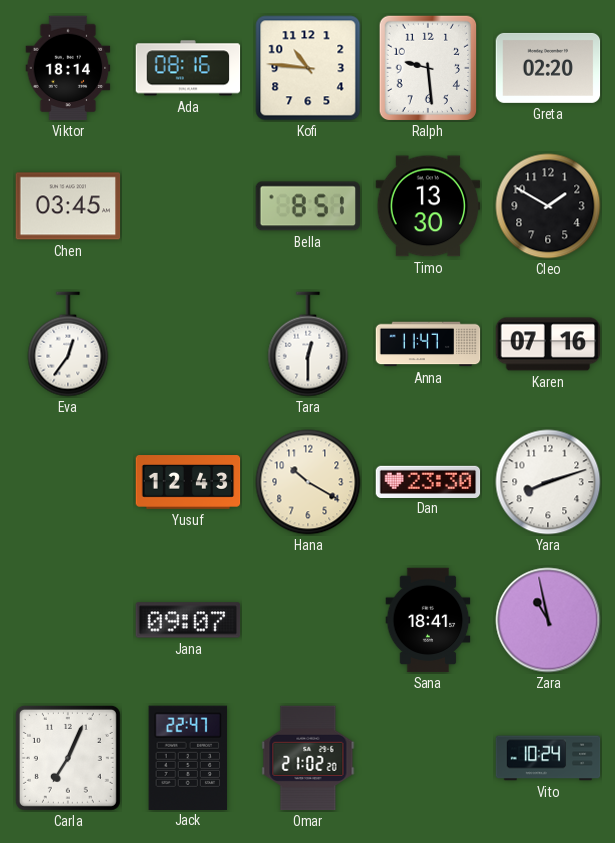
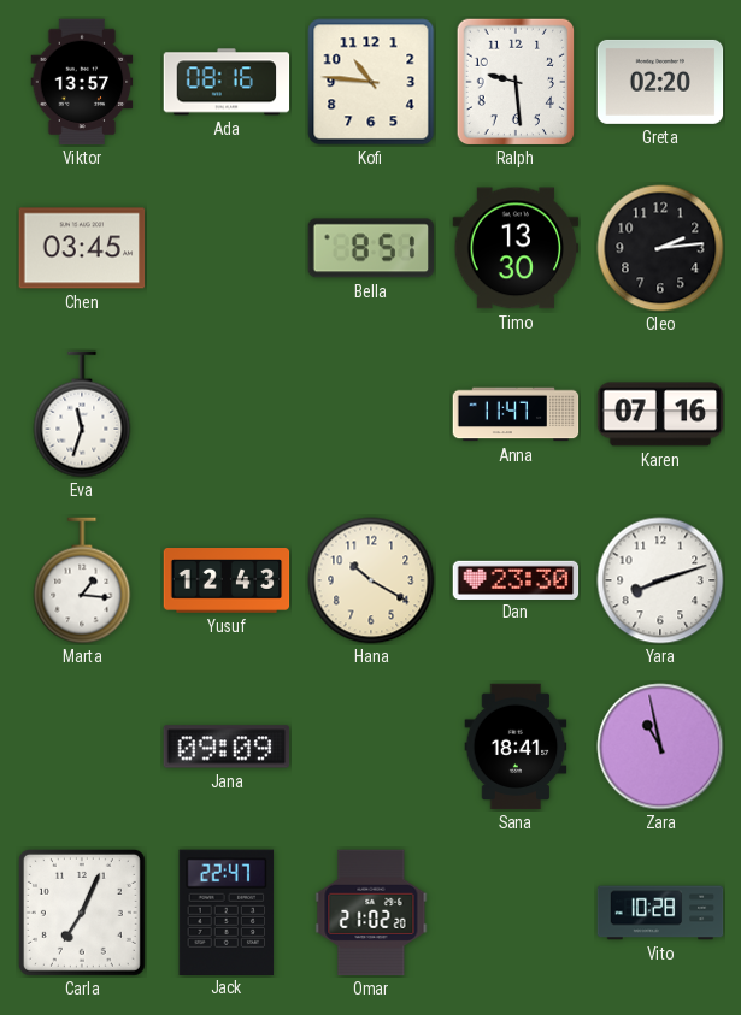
Viktor: 18:14 -> 13:57 (82, 82)
Cleo: 1:50 -> 2:14 (660, 248)
Eva: 12:36 -> 11:33 (82, 414)
Tara: 12:30 -> none (308, 344)
Marta: none -> 1:16 (82, 580)
Jana: 09:07 -> 09:09 (227, 747)
Vito: 10:24 -> 10:28 (660, 913)
